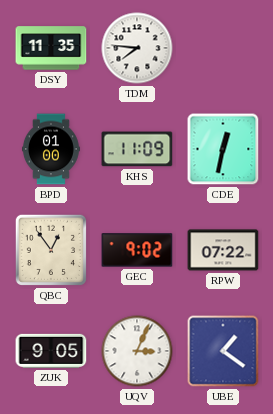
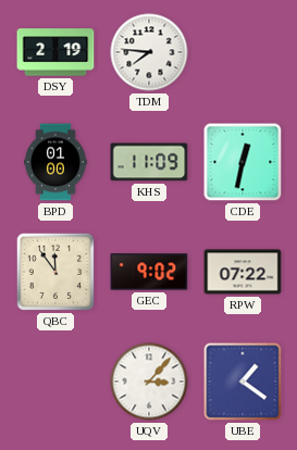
DSY: 11:35 -> 2:19 (55, 52)
QBC: 12:54 -> 11:54 (55, 272)
ZUK: 9:05 -> none (51, 351)
UQV: 3:04 -> 3:07 (149, 382)
